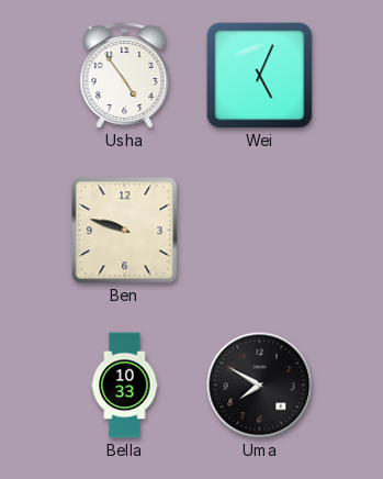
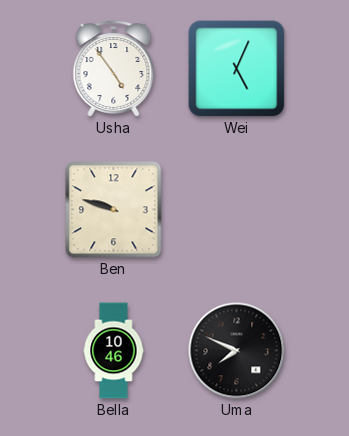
Bella: 10:33 -> 10:46 (114, 351)
Uma: 7:50 -> 7:49 (237, 351)
